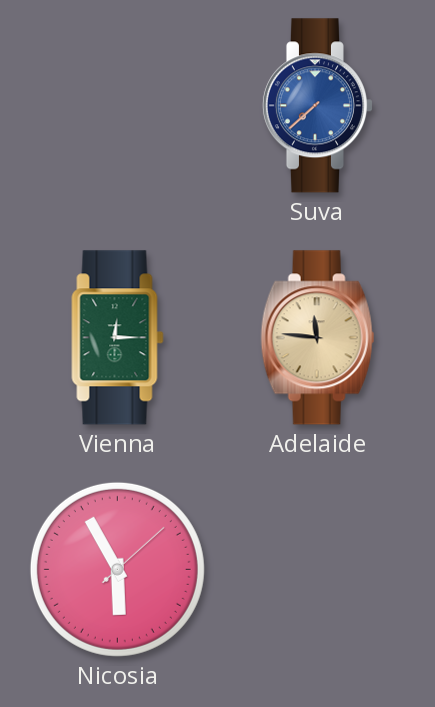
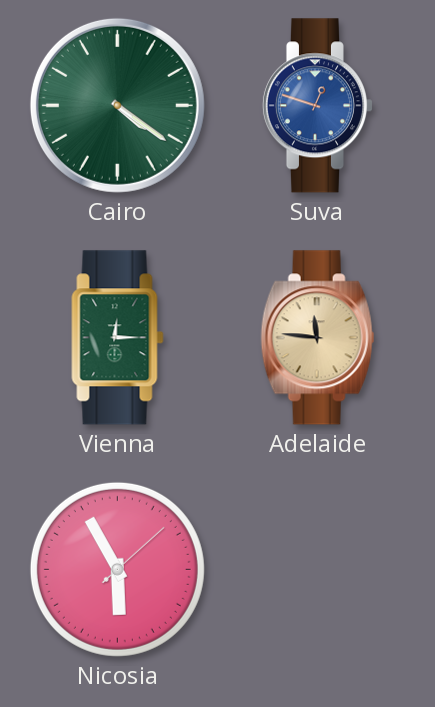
Cairo: none -> 4:21 (117, 105)
Suva: 7:38 -> 12:48 (317, 106)
